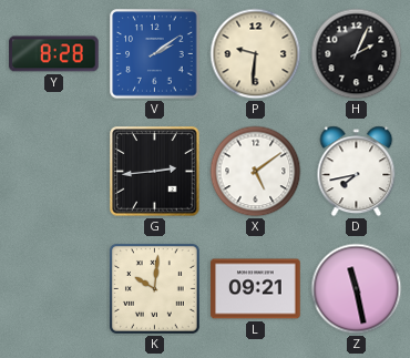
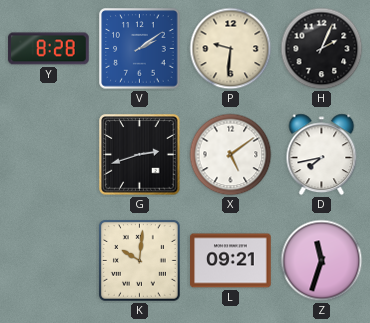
G: 2:44 -> 2:42 (140, 155)
Z: 11:28 -> 11:33 (322, 261)
